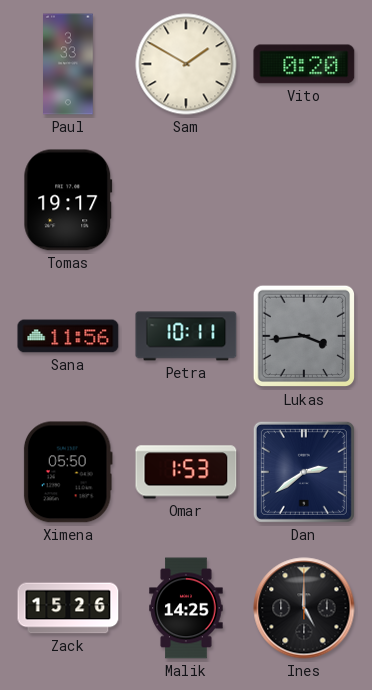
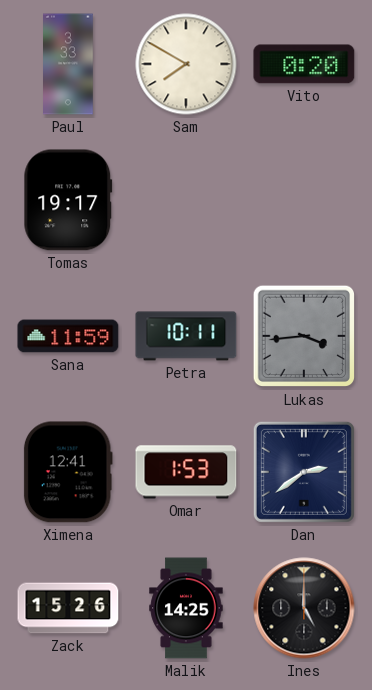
Sam: 1:50 -> 7:50 (186, 64)
Sana: 11:56 -> 11:59 (68, 336)
Ximena: 05:50 -> 12:41 (68, 472)
